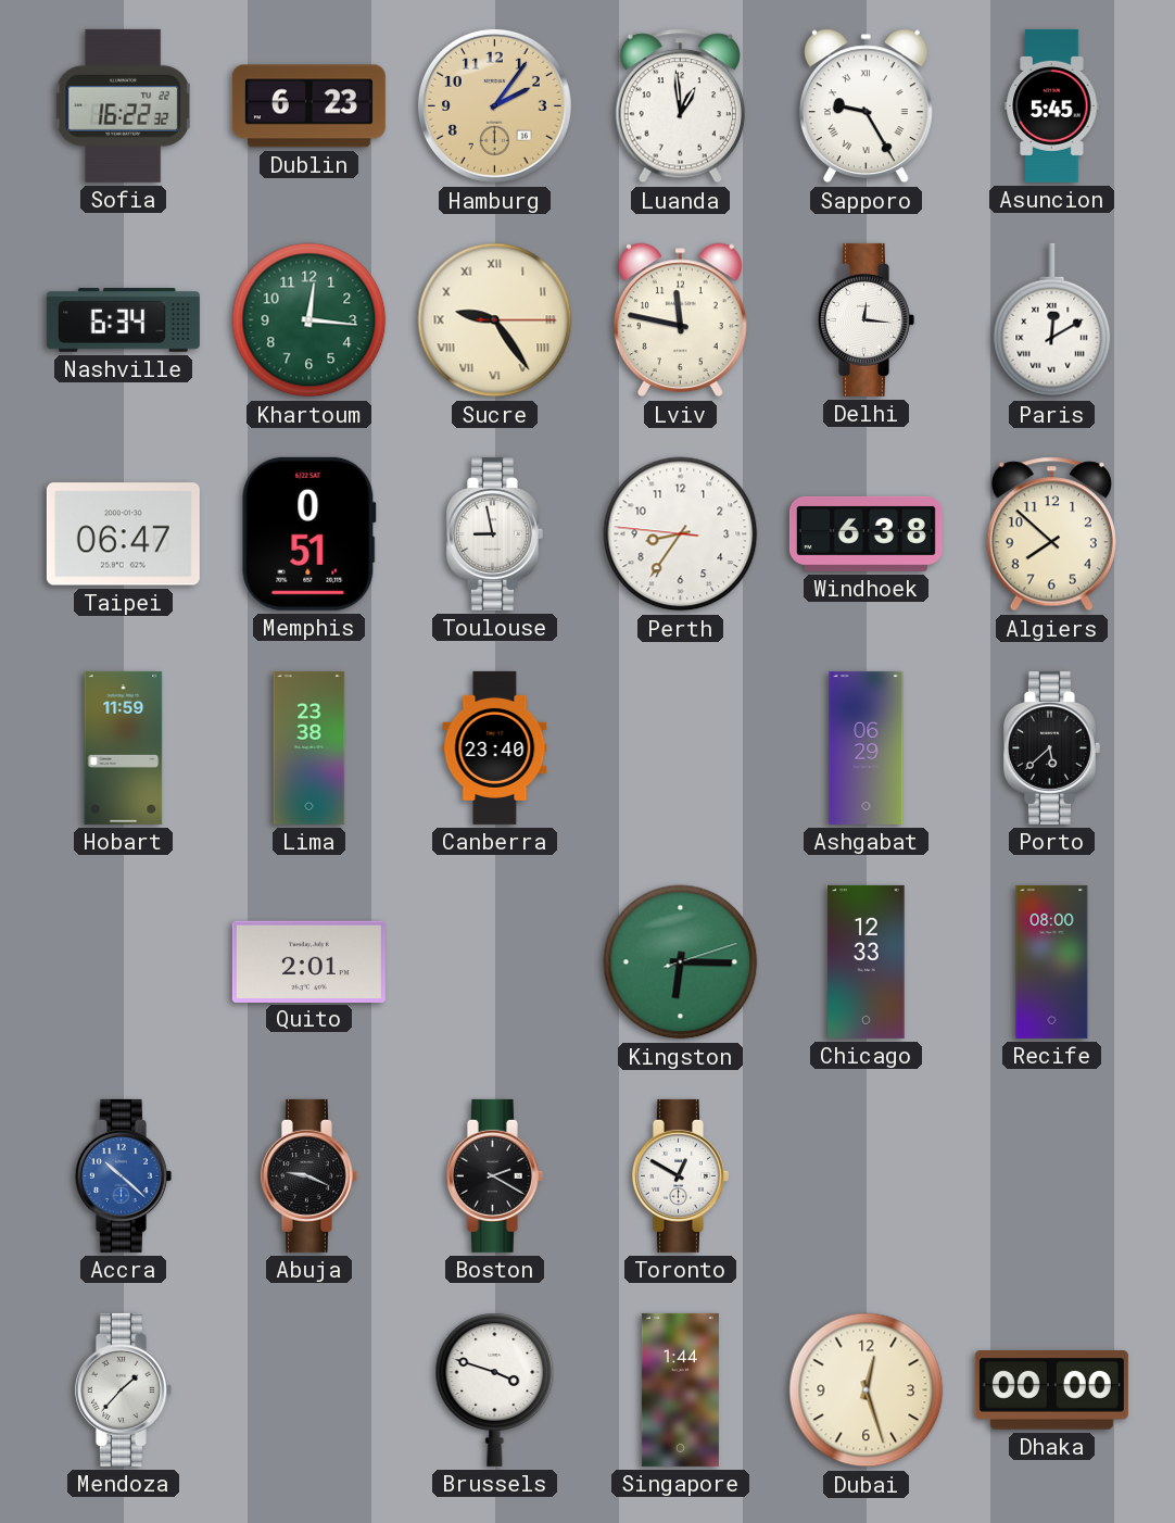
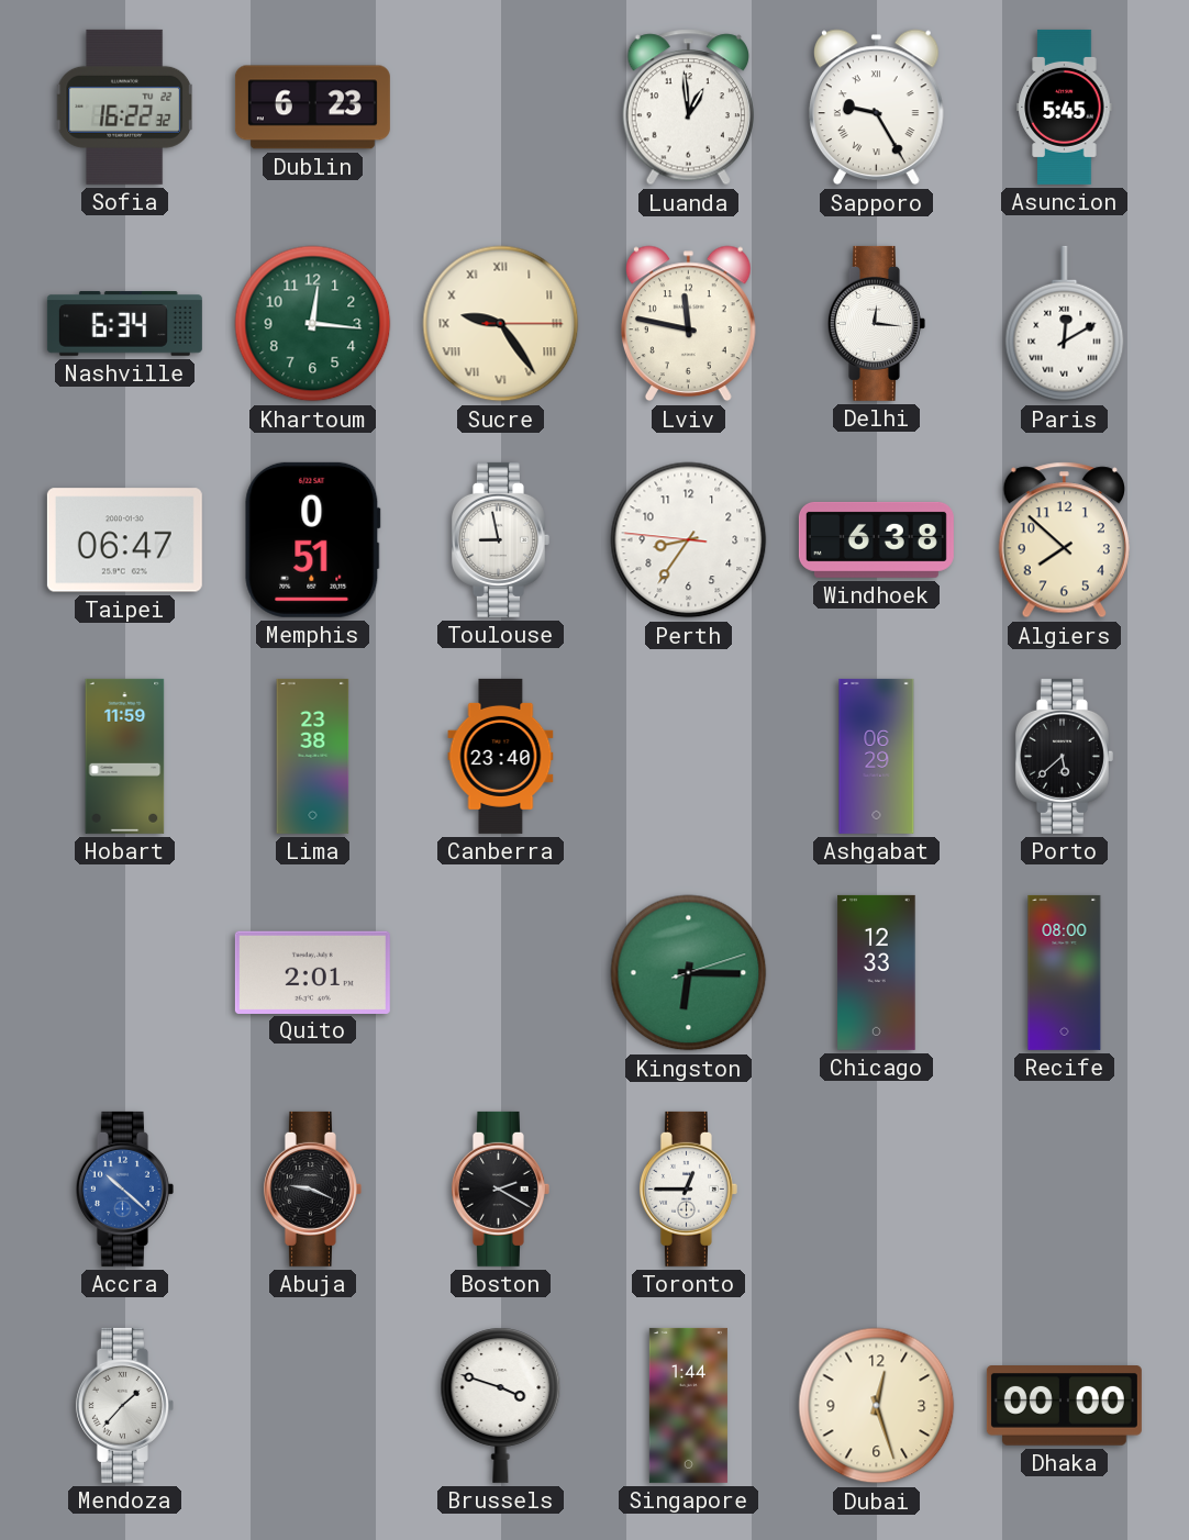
Hamburg: 2:06 -> none (494, 105)
Toronto: 12:50 -> 12:45 (688, 1189)
